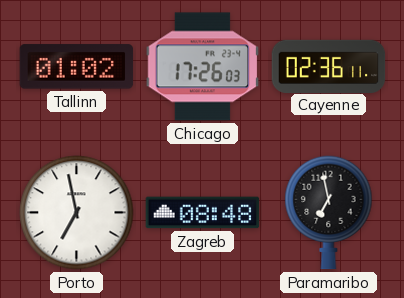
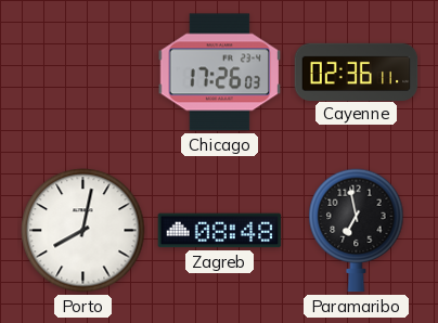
Tallinn: 01:02 -> none (77, 67)
Porto: 6:58 -> 8:02 (83, 231)
